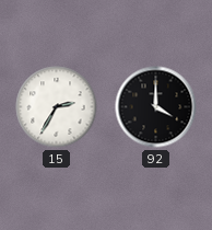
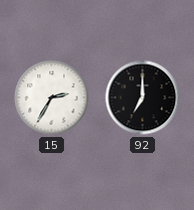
92: 4:00 -> 7:00 (143, 98)
